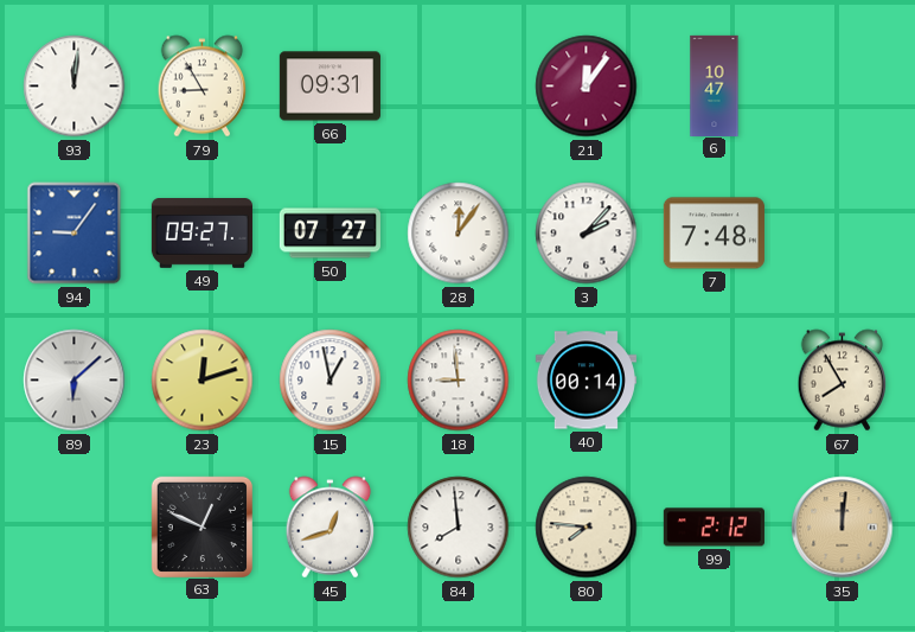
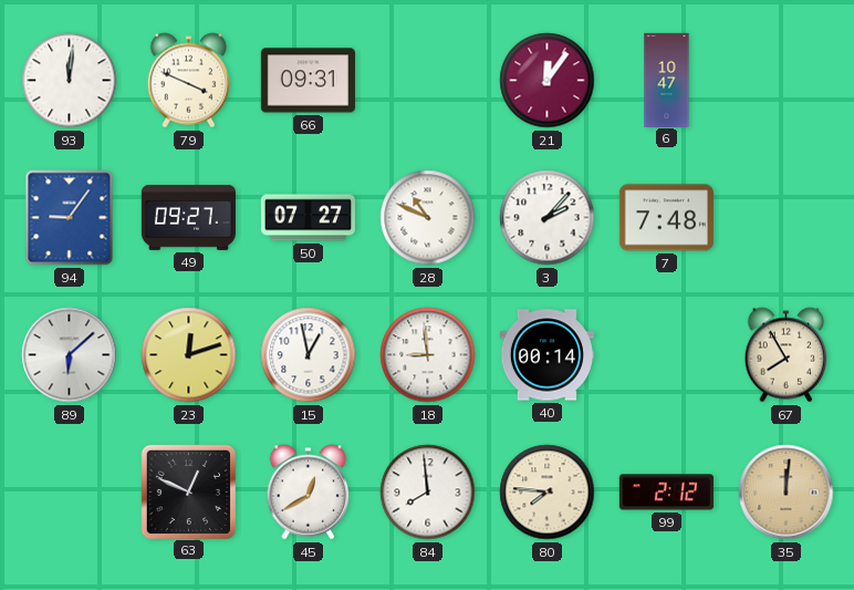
79: 8:55 -> 3:49 (189, 81)
28: 12:06 -> 10:49 (428, 218)
45: 12:42 -> 12:40 (309, 493)
